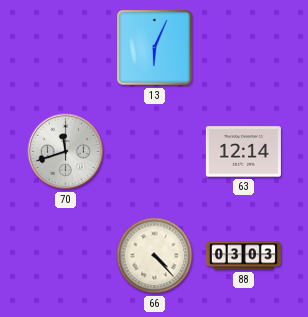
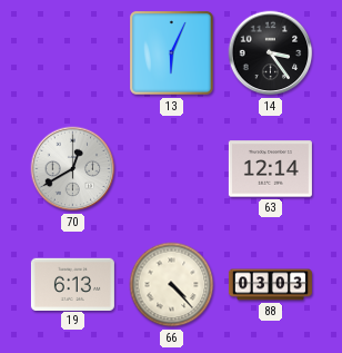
14: none -> 3:24 (271, 53)
70: 11:42 -> 12:40 (73, 169)
19: none -> 6:13 (72, 284)
